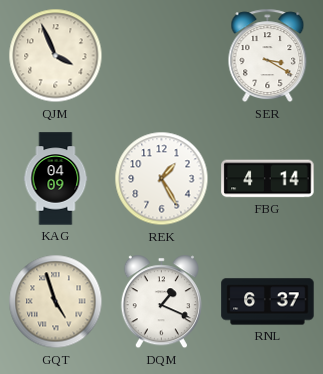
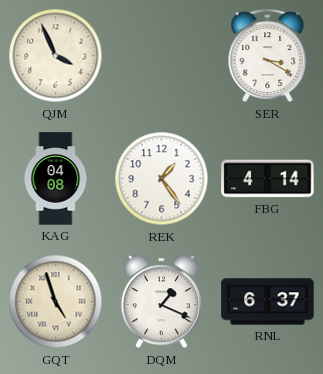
KAG: 04:09 -> 04:08 (56, 179)
REK: 1:25 -> 1:24 (162, 179)
